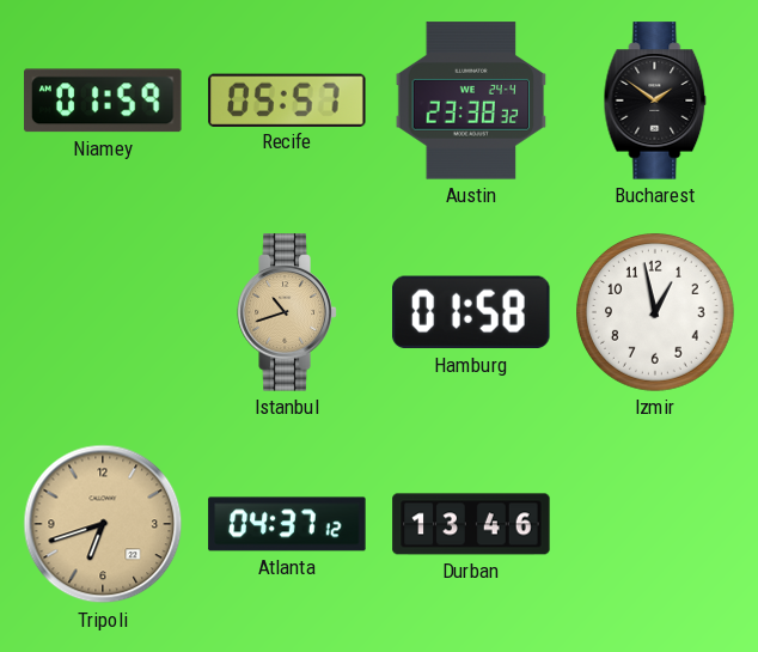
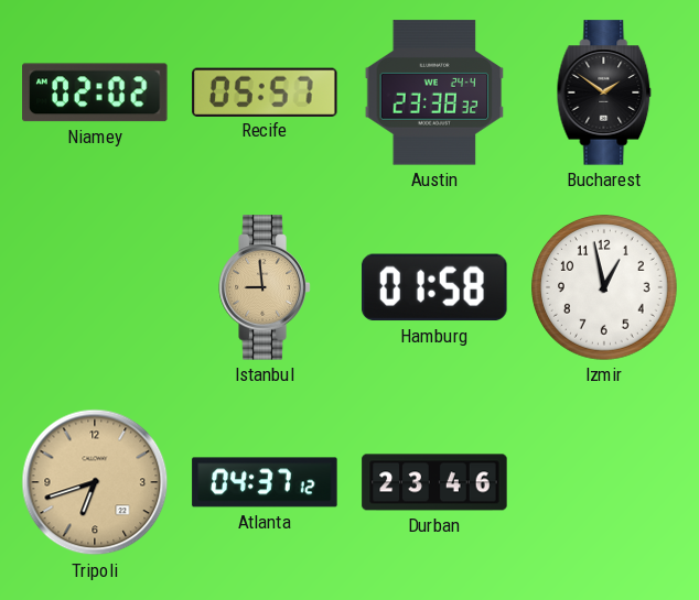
Niamey: 01:59 -> 02:02 (95, 92)
Istanbul: 10:42 -> 8:59 (265, 287)
Durban: 13:46 -> 23:46 (434, 482)
